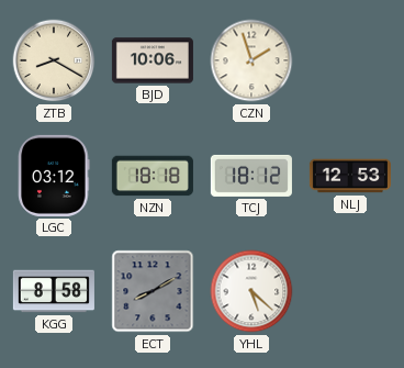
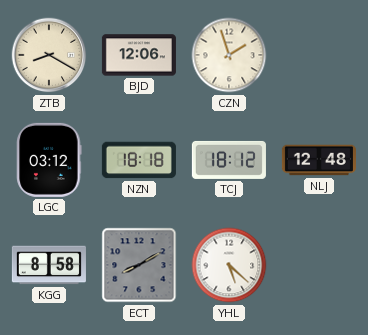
BJD: 10:06 -> 12:06 (139, 55)
NLJ: 12:53 -> 12:48 (319, 160)
